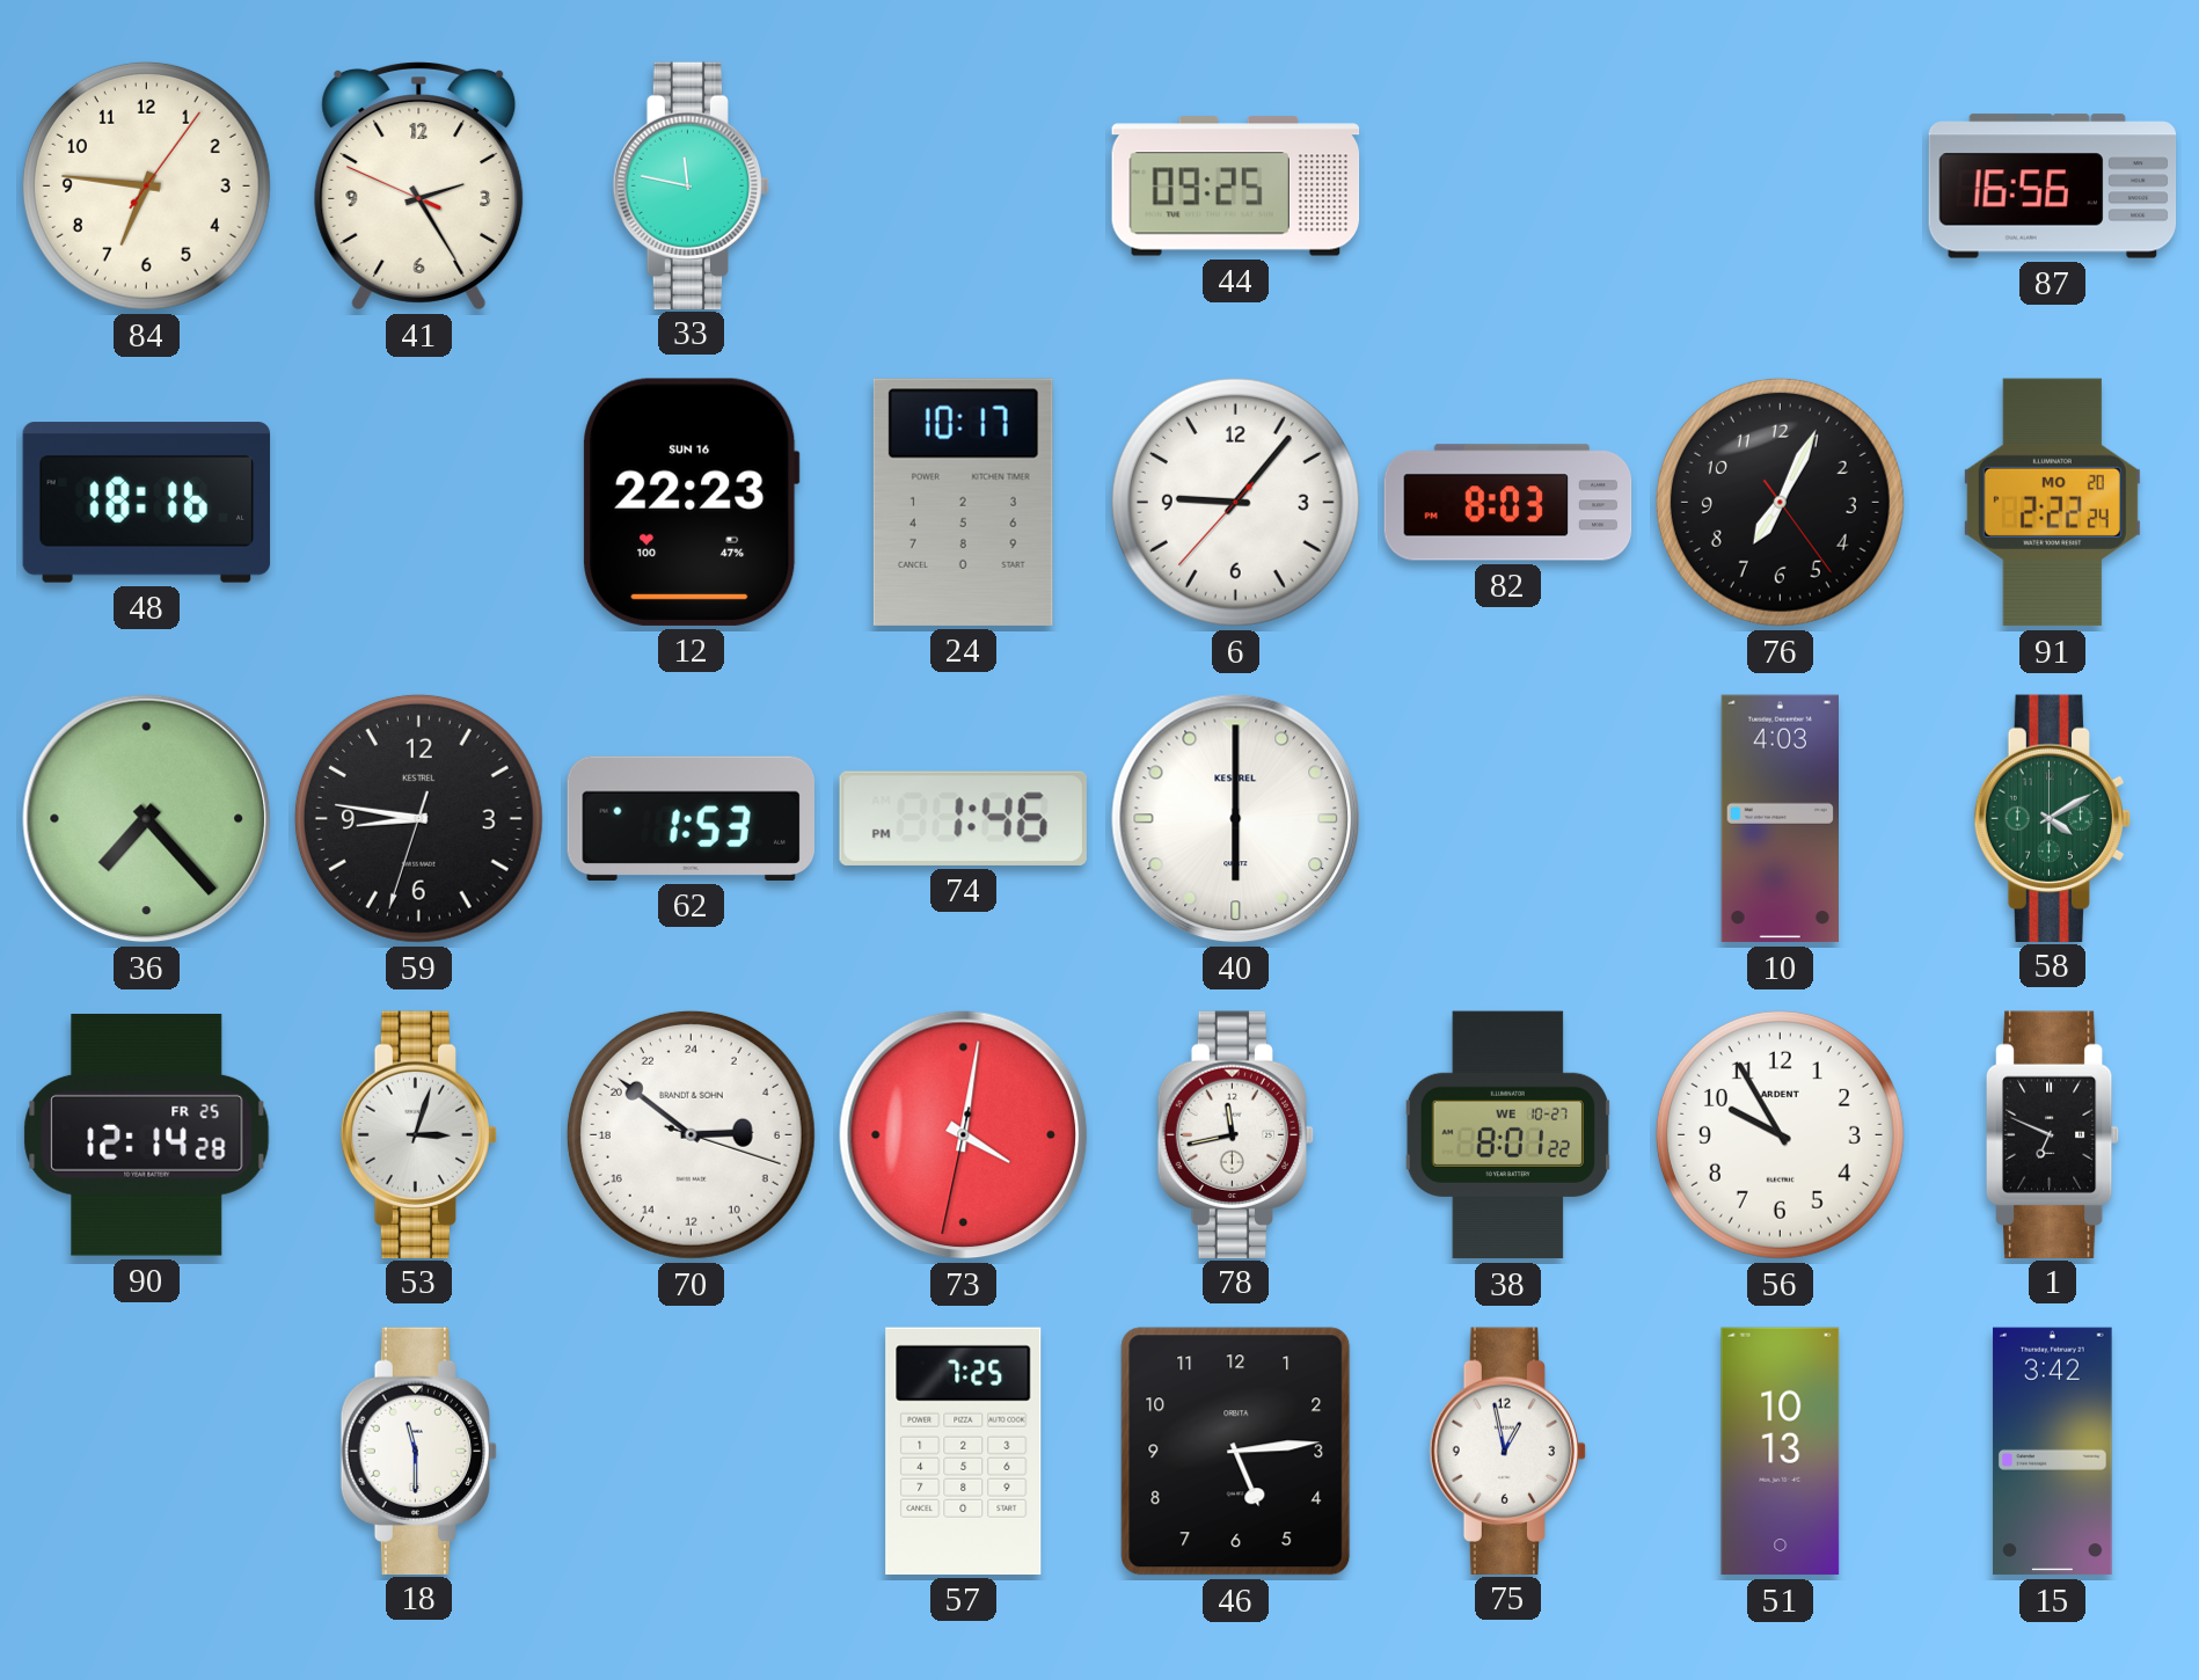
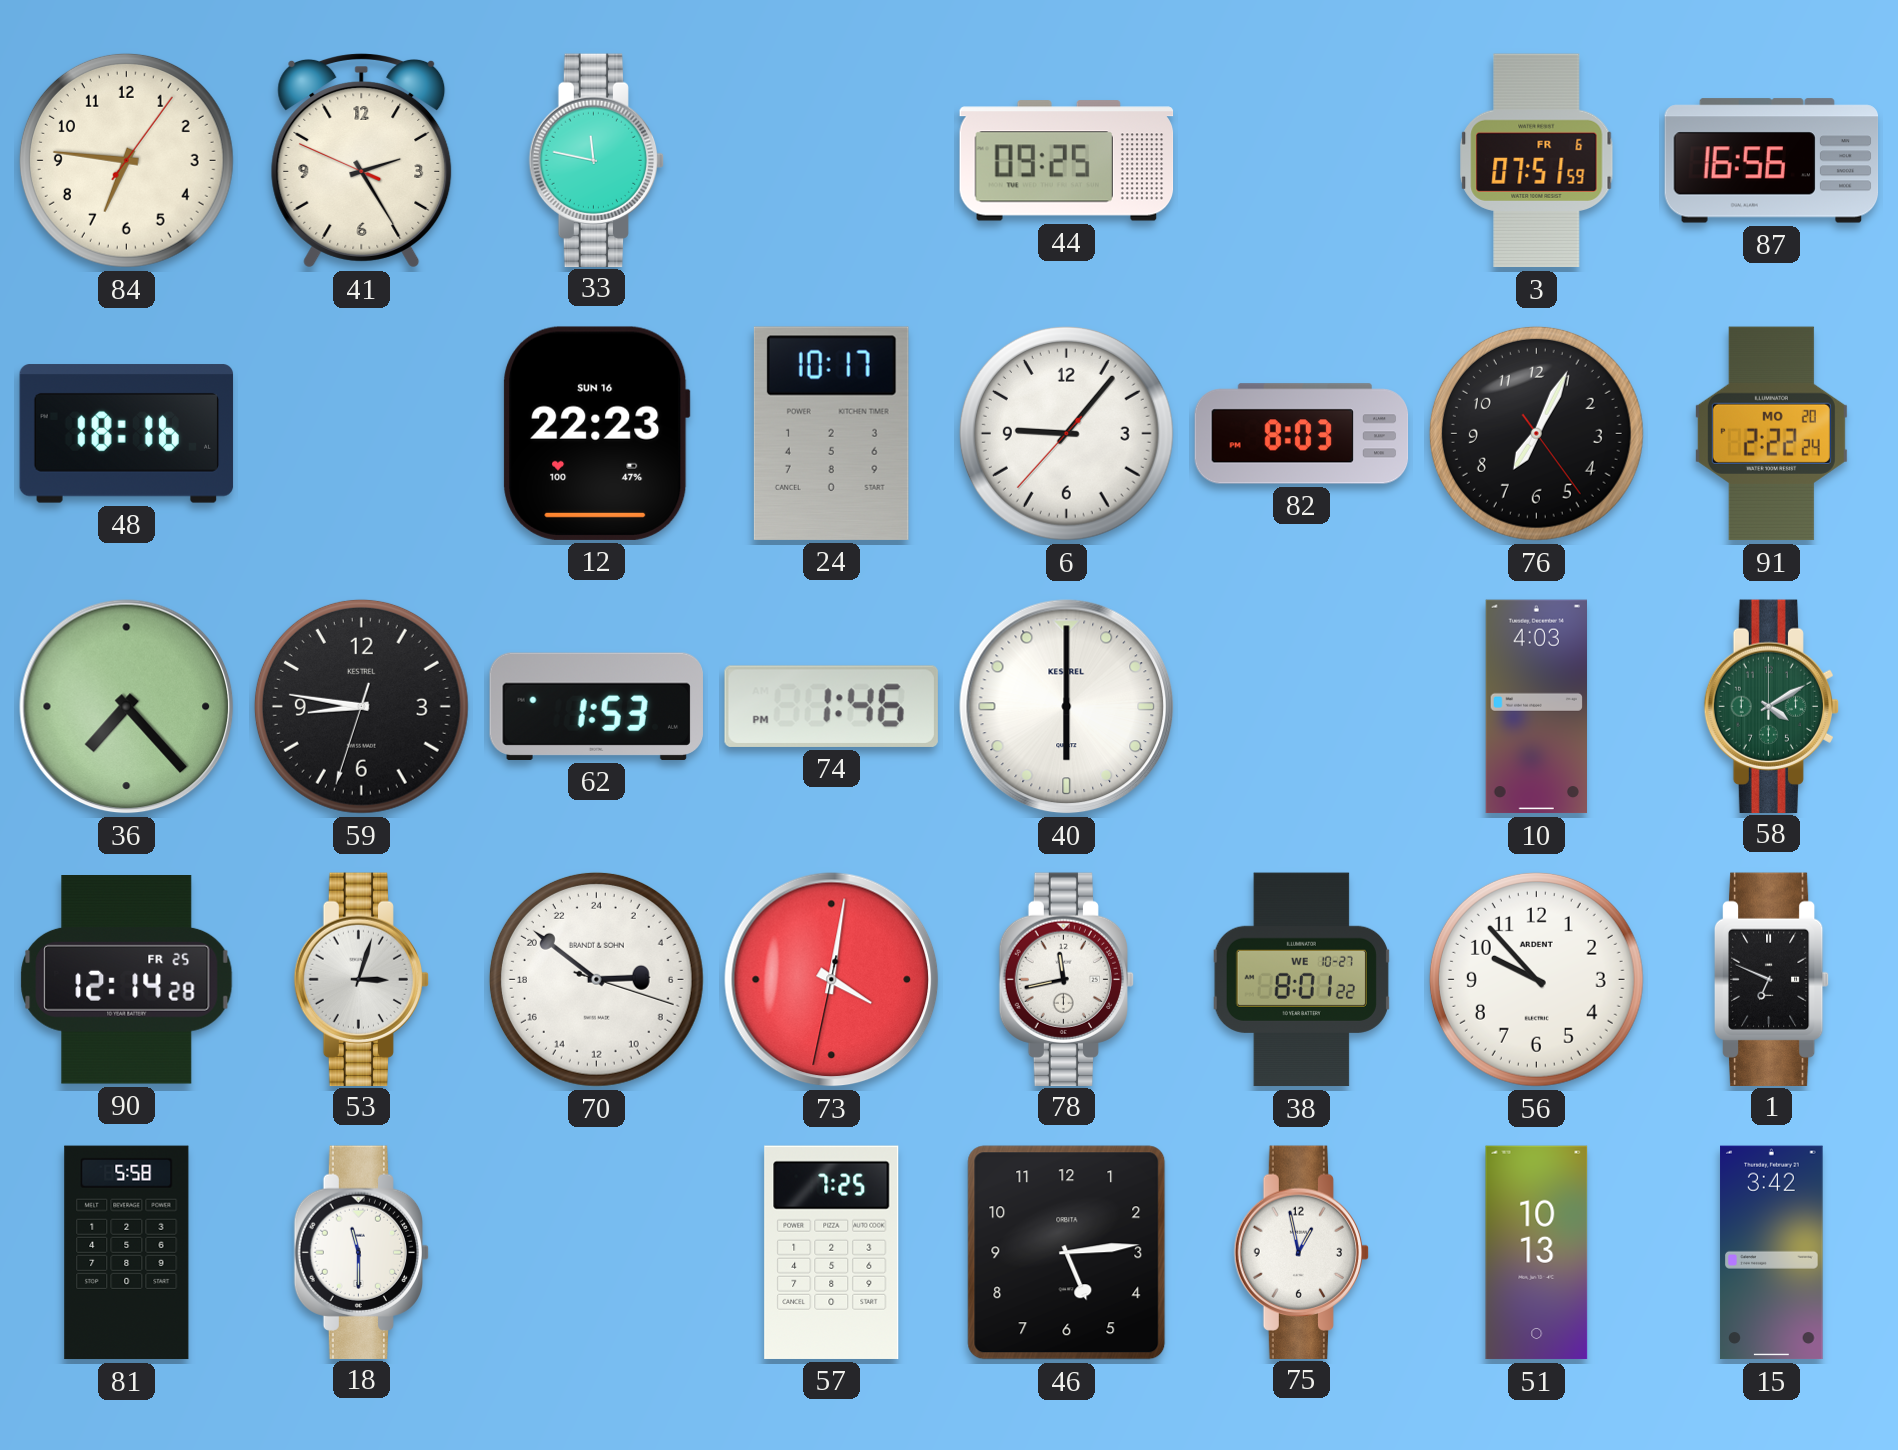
3: none -> 07:51 (1537, 161)
56: 9:55 -> 9:53 (1536, 979)
81: none -> 5:58 (127, 1253)
